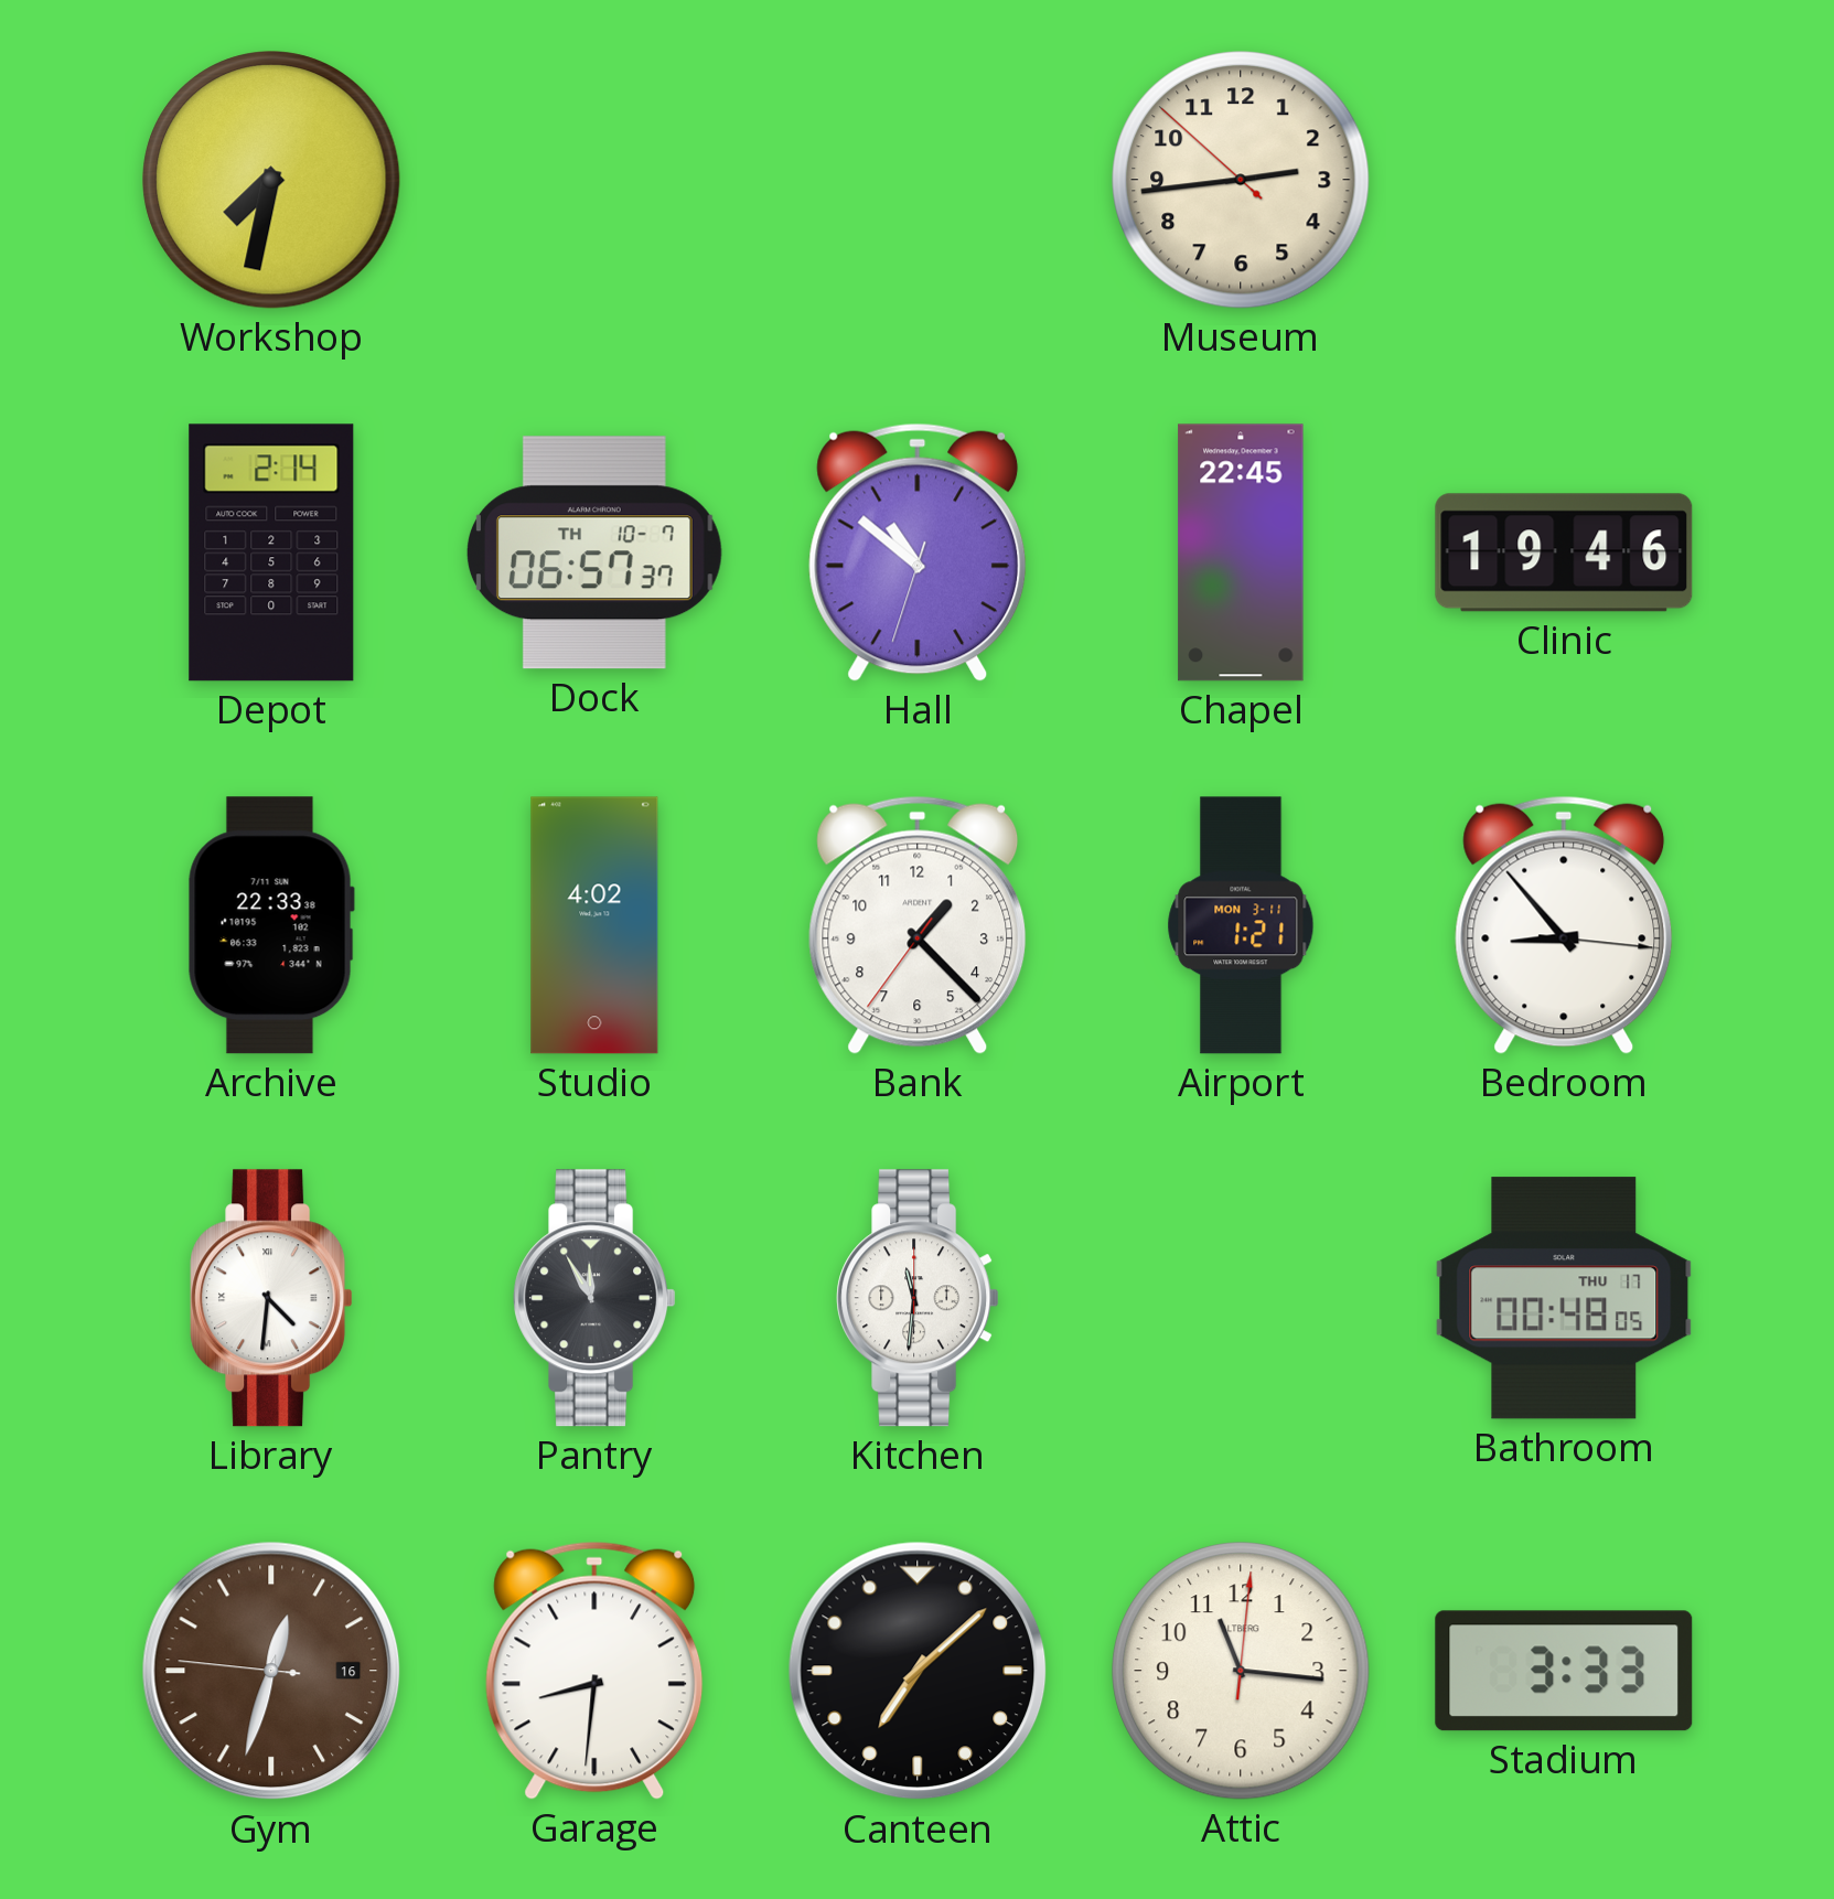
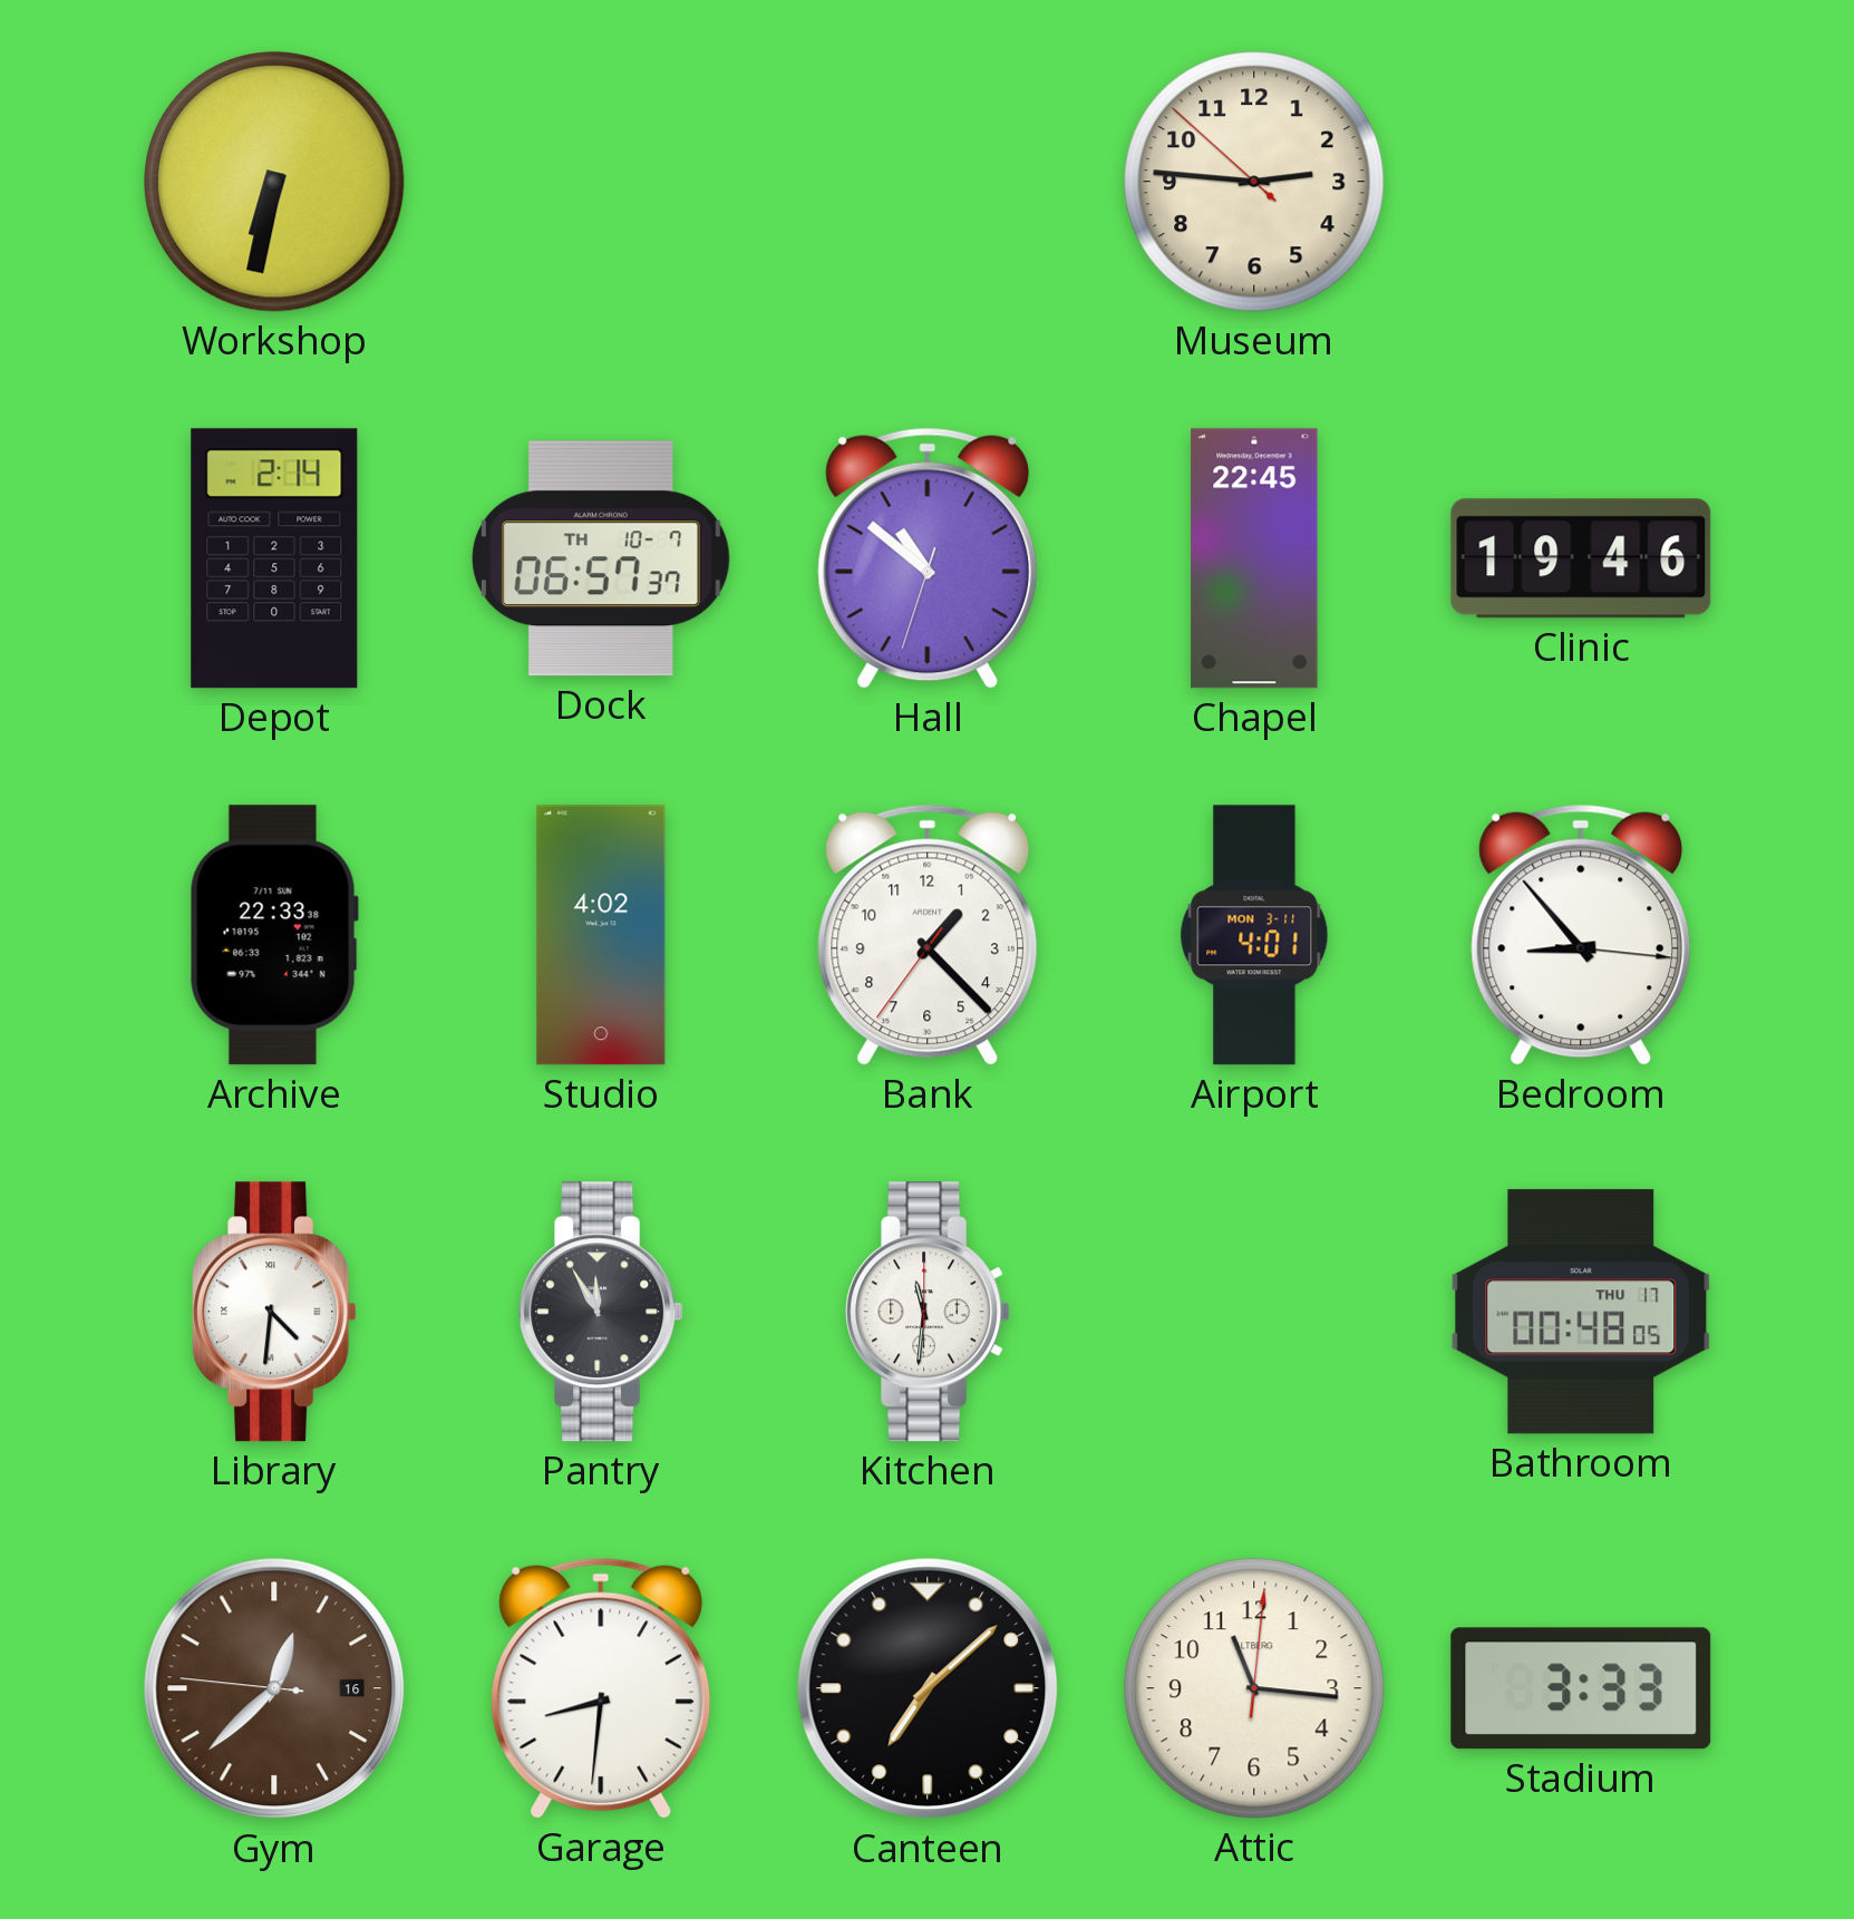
Workshop: 7:32 -> 6:32 (274, 182)
Museum: 2:43 -> 2:45 (1254, 182)
Airport: 1:21 -> 4:01 (1254, 935)
Gym: 12:32 -> 12:37 (274, 1688)
